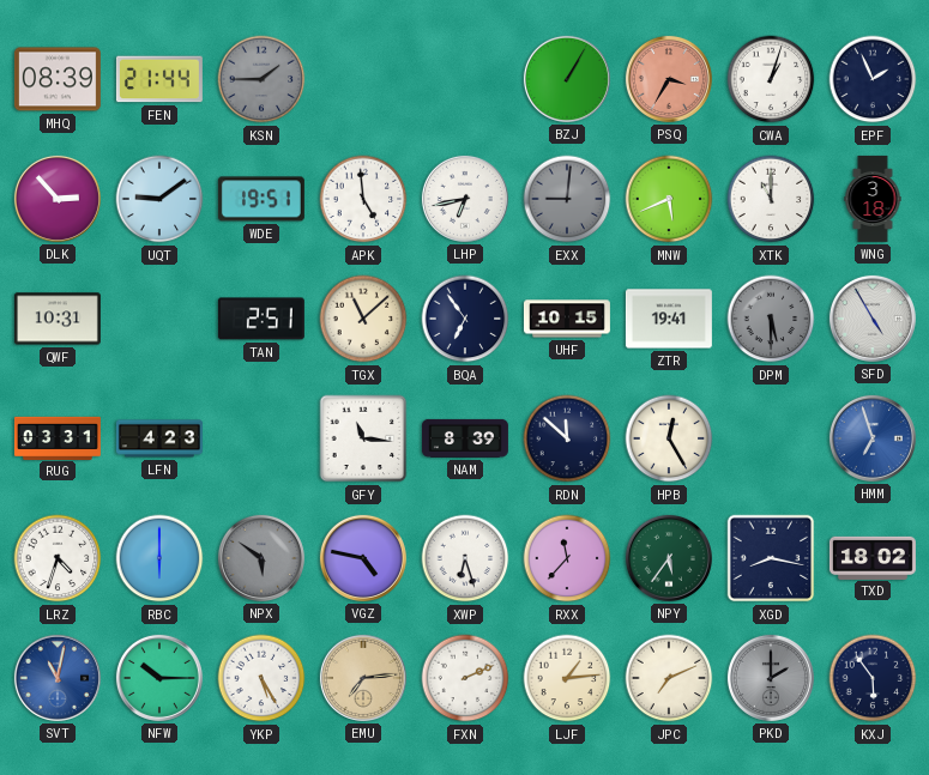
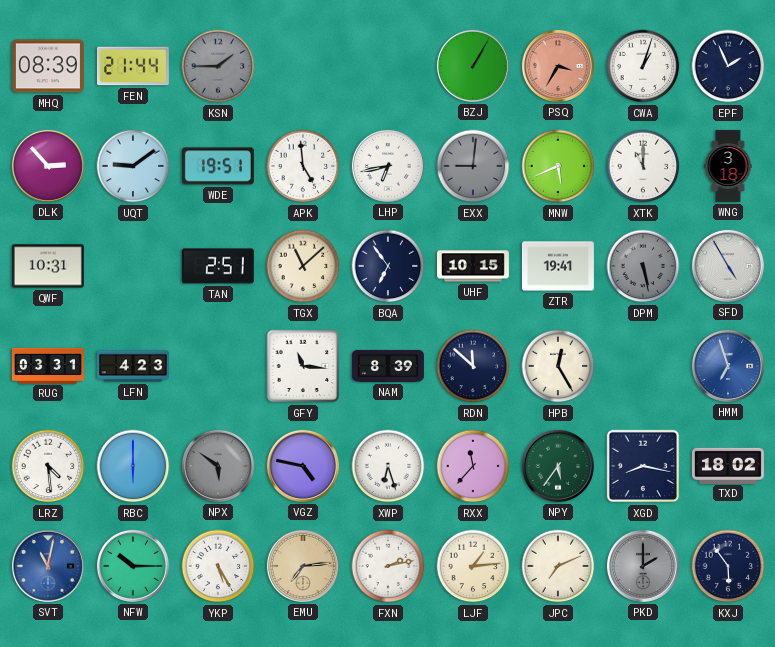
DPM: 5:30 -> 5:28 (643, 266)
LRZ: 4:33 -> 4:29 (48, 466)
FXN: 2:11 -> 2:13 (388, 566)
